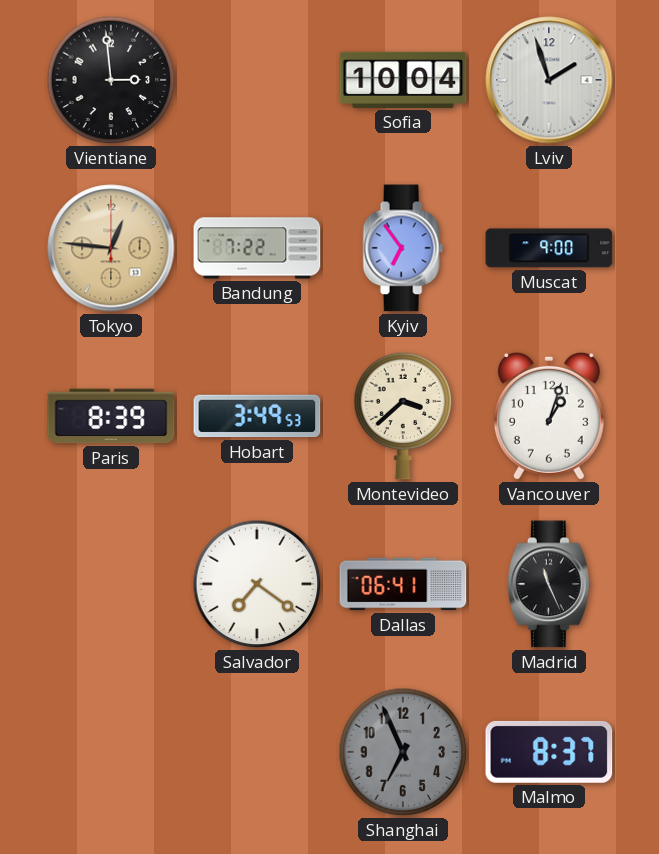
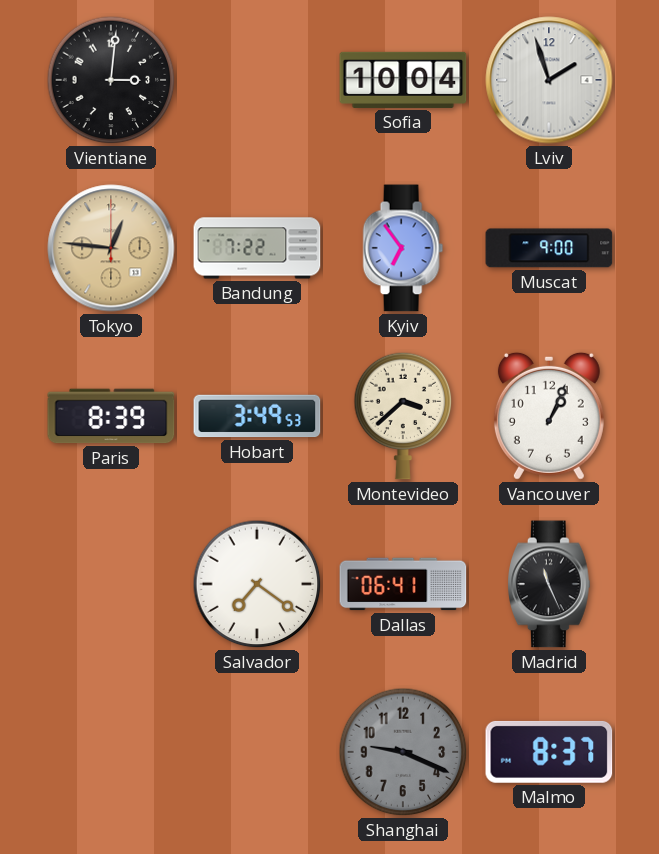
Vientiane: 2:59 -> 3:01 (111, 80)
Vancouver: 1:03 -> 1:04 (549, 416)
Shanghai: 6:56 -> 9:19 (403, 752)
